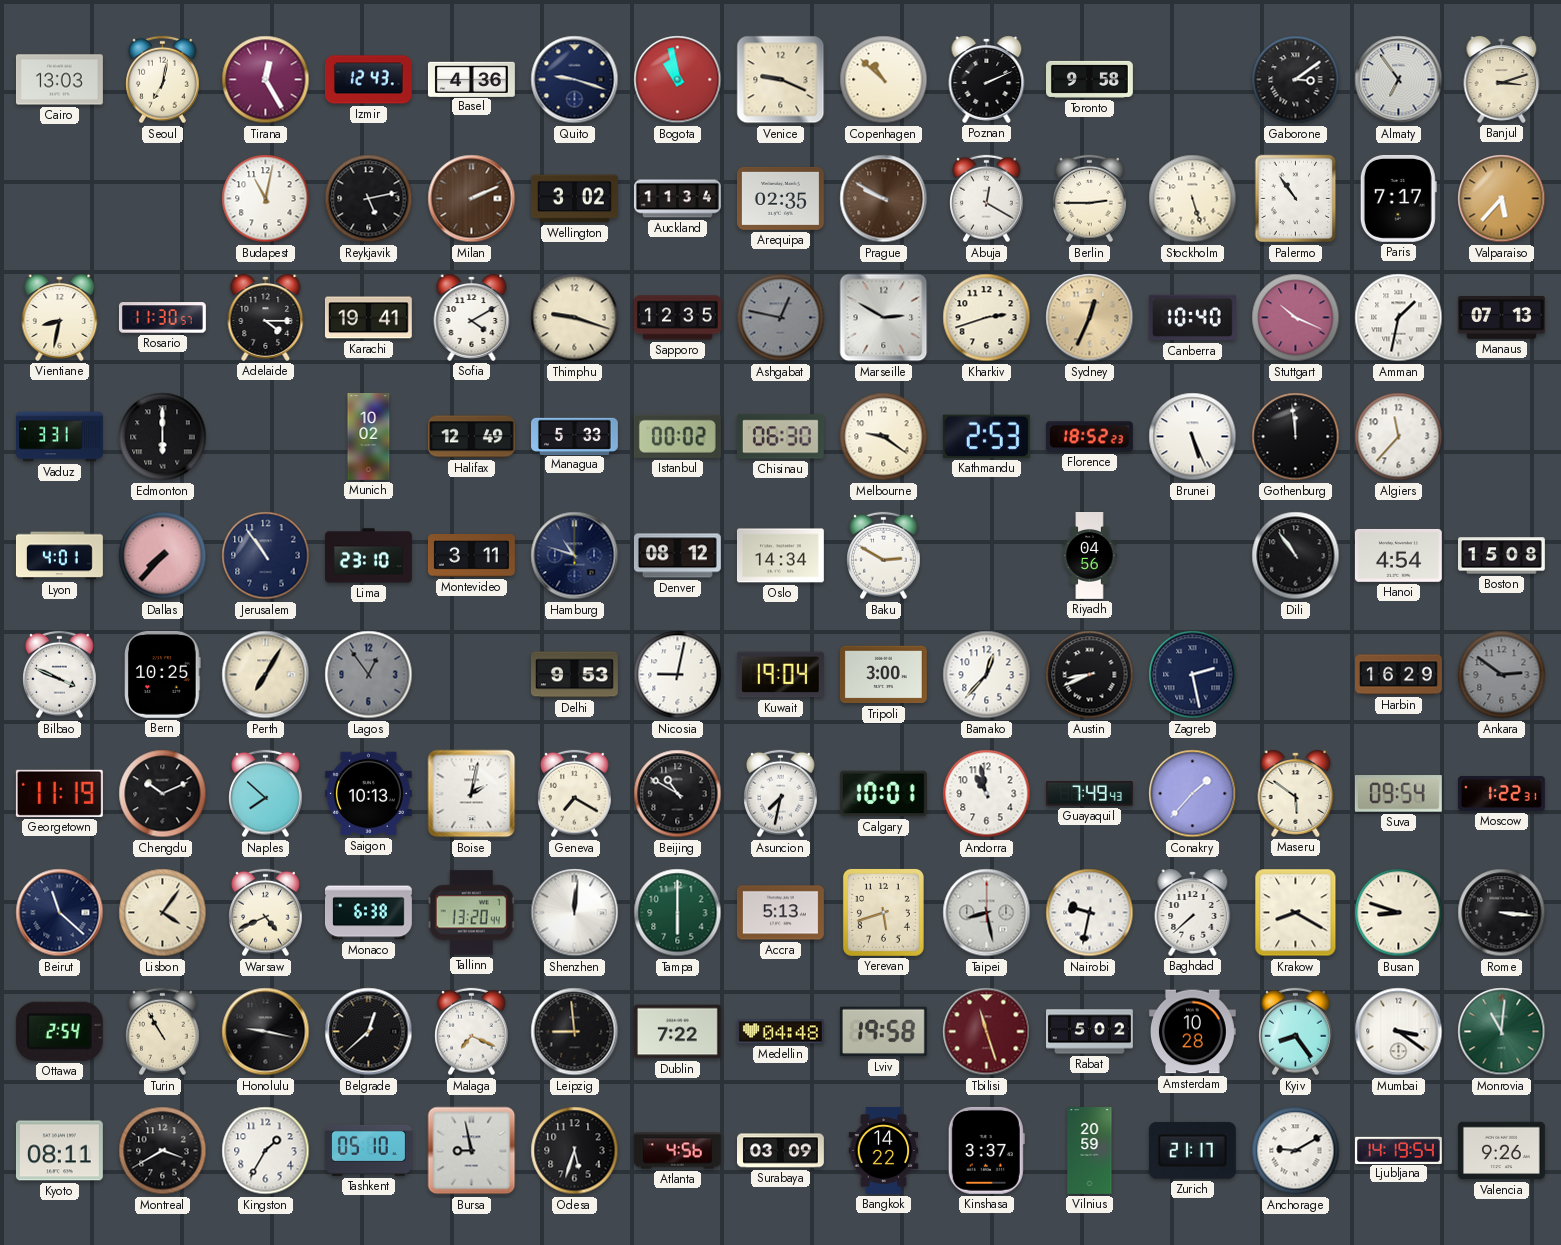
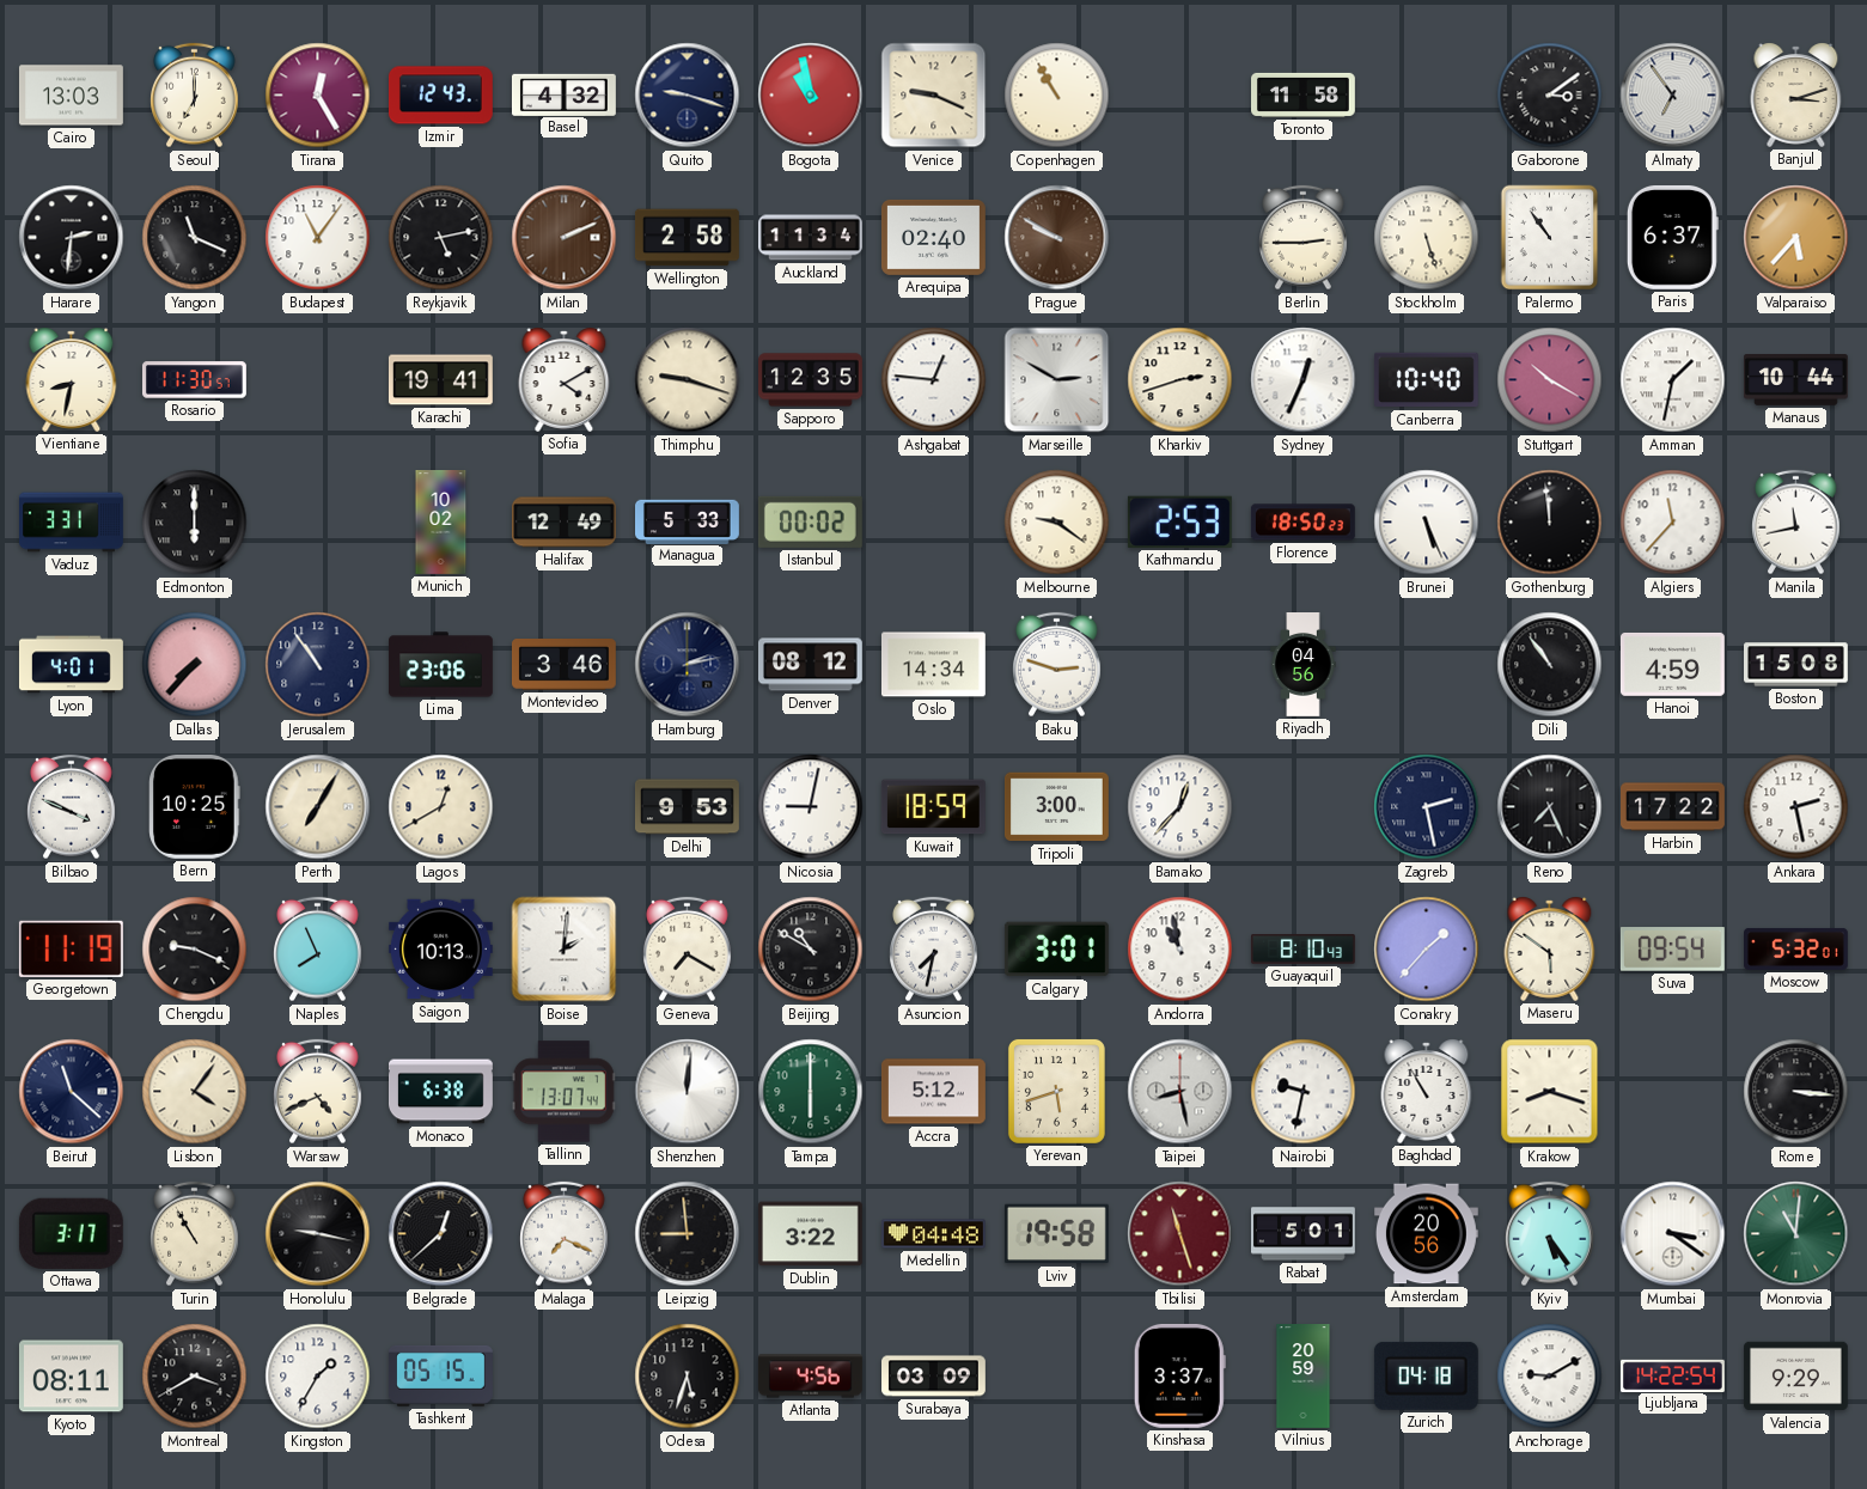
Seoul: 7:02 -> 7:00 (195, 96)
Basel: 4:36 -> 4:32 (563, 94)
Copenhagen: 10:52 -> 10:55 (1057, 96)
Poznan: 2:11 -> none (987, 79)
Toronto: 9:58 -> 11:58 (1304, 94)
Harare: none -> 2:31 (72, 238)
Yangon: none -> 11:19 (195, 238)
Budapest: 11:02 -> 11:06 (318, 238)
Wellington: 3:02 -> 2:58 (688, 238)
Arequipa: 02:35 -> 02:40 (933, 237)
Abuja: 12:20 -> none (987, 199)
Paris: 7:17 -> 6:37 (1672, 237)
Adelaide: 4:15 -> none (266, 317)
Ashgabat: 12:47 -> 12:46 (934, 380)
Ashgabat dial: grey -> white (934, 380)
Sydney dial: champagne -> white (1304, 380)
Stuttgart: 10:19 -> 10:20 (1550, 380)
Manaus: 07:13 -> 10:44 (1796, 380)
Chisinau: 06:30 -> none (780, 437)
Florence: 18:52 -> 18:50 (1302, 523)
Manila: none -> 11:43 (1796, 523)
Lima: 23:10 -> 23:06 (441, 665)
Montevideo: 3:11 -> 3:46 (563, 665)
Hamburg: 10:48 -> 2:13 (688, 665)
Baku: 2:50 -> 2:48 (1057, 665)
Hanoi: 4:54 -> 4:59 (1672, 664)
Lagos: 12:54 -> 12:40 (441, 807)
Lagos dial: grey -> cream (441, 807)
Kuwait: 19:04 -> 18:59 (933, 807)
Austin: 8:41 -> none (1090, 675)
Reno: none -> 7:26 (1550, 807)
Harbin: 16:29 -> 17:22 (1673, 807)
Ankara: 2:51 -> 2:28 (1796, 807)
Ankara dial: grey -> white (1796, 807)
Chengdu: 10:11 -> 9:19 (195, 950)
Naples: 7:52 -> 7:56 (318, 950)
Boise: 2:02 -> 2:01 (565, 950)
Calgary: 10:01 -> 3:01 (1056, 950)
Guayaquil: 7:49 -> 8:10 (1302, 950)
Moscow: 1:22 -> 5:32 (1796, 948)
Tallinn: 13:20 -> 13:07 (563, 1092)
Accra: 5:13 -> 5:12 (933, 1092)
Baghdad: 7:38 -> 10:55 (1427, 1091)
Krakow: 8:20 -> 8:18 (1550, 1092)
Busan: 8:48 -> none (1399, 913)
Ottawa: 2:54 -> 3:17 (71, 1233)
Dublin: 7:22 -> 3:22 (810, 1234)
Rabat: 5:02 -> 5:01 (1304, 1234)
Amsterdam: 10:28 -> 20:56 (1426, 1234)
Kyiv: 8:24 -> 5:24 (1550, 1234)
Tashkent: 05:10 -> 05:15 (440, 1375)
Bursa: 8:58 -> none (472, 1151)
Bangkok: 14:22 -> none (884, 1151)
Zurich: 21:17 -> 04:18 (1426, 1375)
Ljubljana: 14:19 -> 14:22 (1673, 1375)
Valencia: 9:26 -> 9:29 (1795, 1377)
